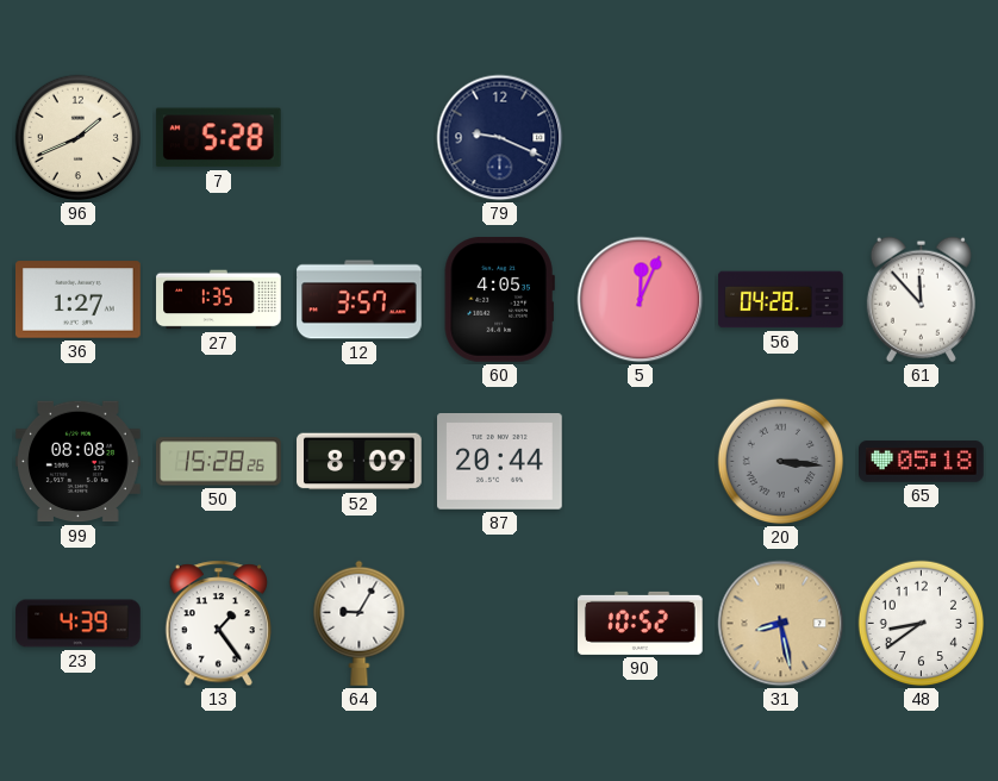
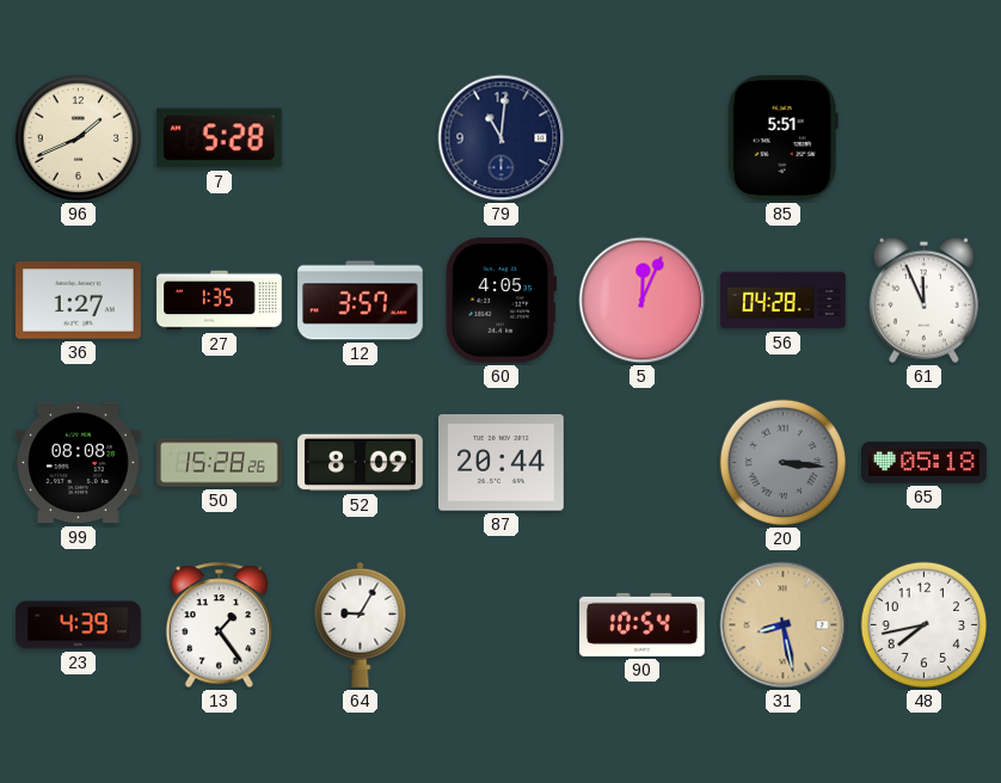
79: 9:19 -> 11:01 (502, 138)
85: none -> 5:51 (782, 138)
61: 11:53 -> 11:56 (923, 300)
90: 10:52 -> 10:54 (643, 624)
48: 8:39 -> 7:43 (925, 625)
